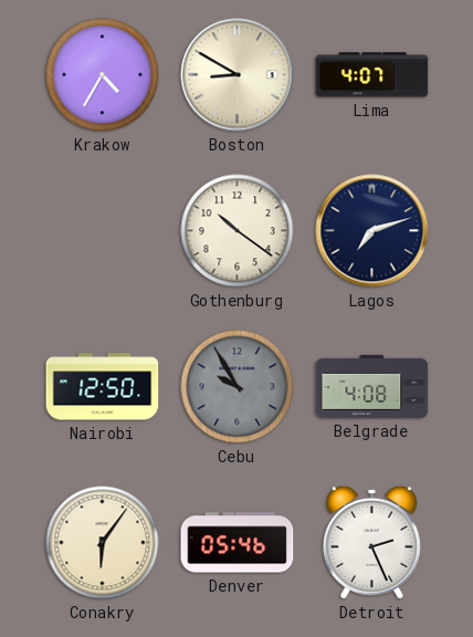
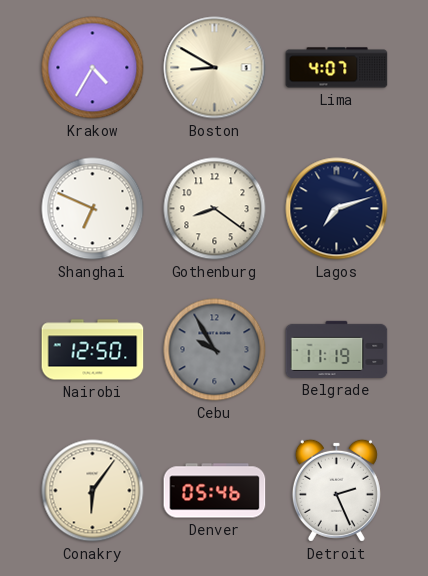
Shanghai: none -> 6:49 (93, 209)
Gothenburg: 10:21 -> 8:21 (215, 209)
Belgrade: 4:08 -> 11:19 (337, 349)
